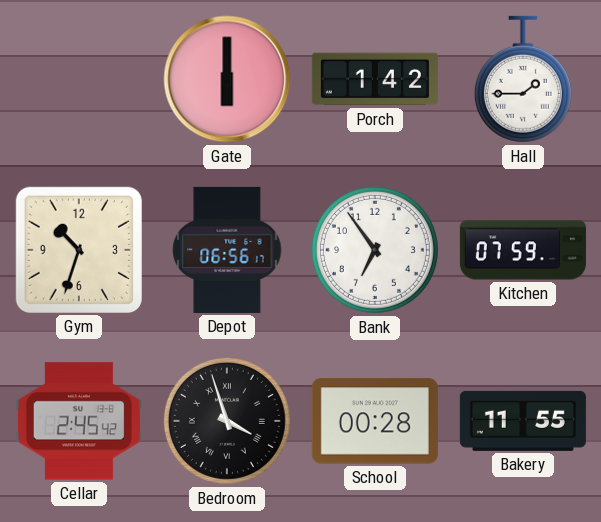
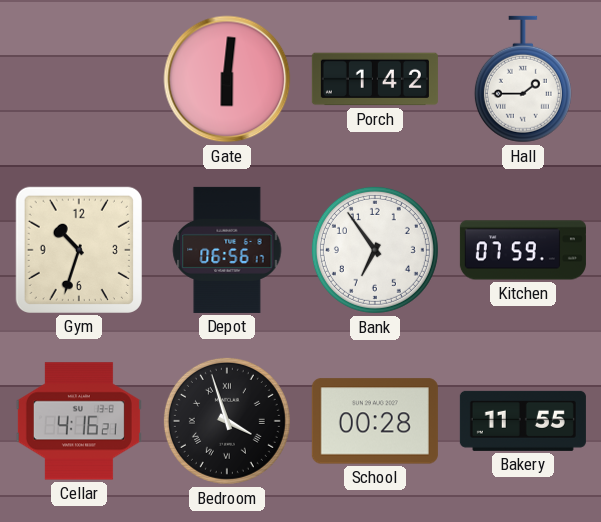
Gate: 6:00 -> 6:01 (227, 79)
Cellar: 2:45 -> 4:16 (79, 421)
